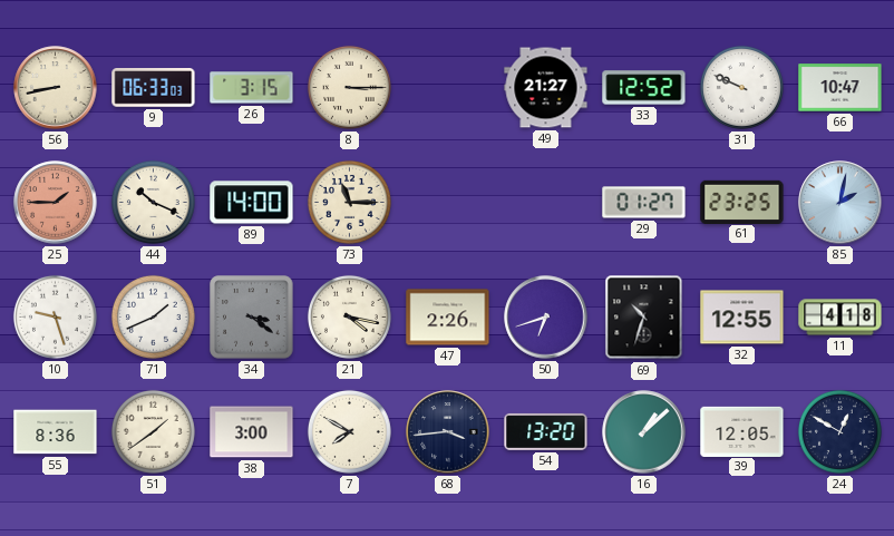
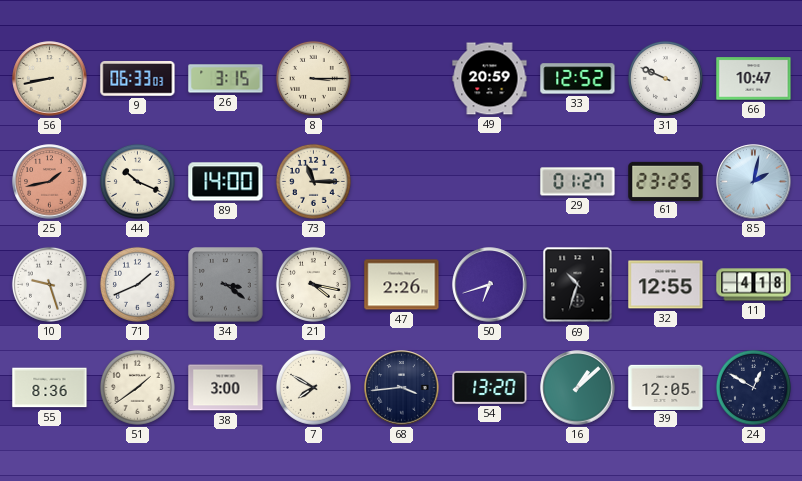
49: 21:27 -> 20:59 (490, 79)
25: 1:45 -> 1:43 (50, 182)
